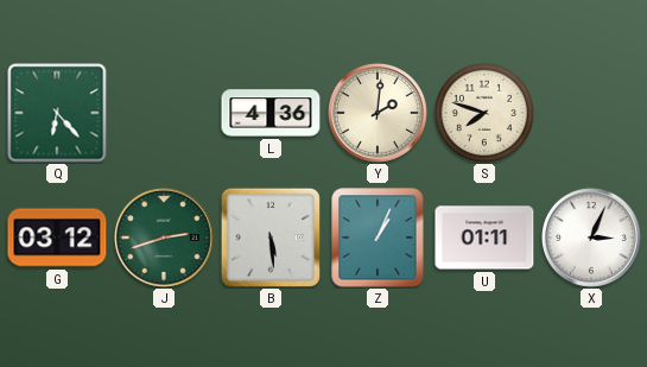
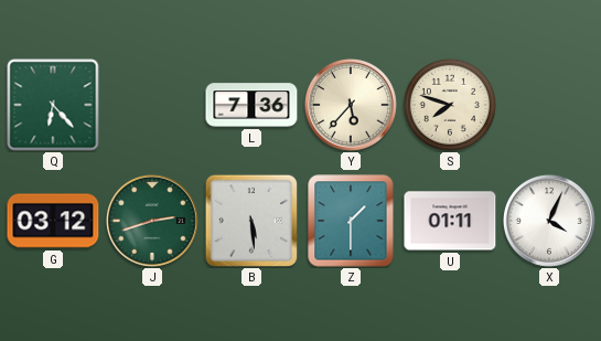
L: 4:36 -> 7:36 (251, 105)
Y: 2:01 -> 5:37 (351, 105)
Z: 1:04 -> 1:30 (351, 221)
X: 3:04 -> 4:04 (549, 221)
